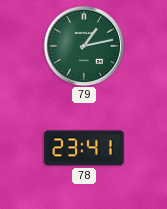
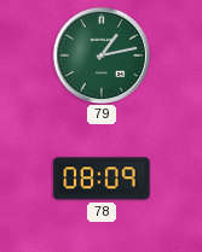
78: 23:41 -> 08:09 (102, 178)
